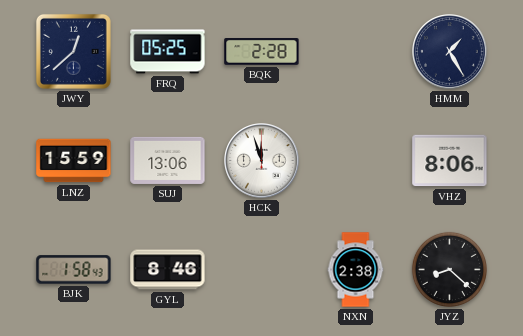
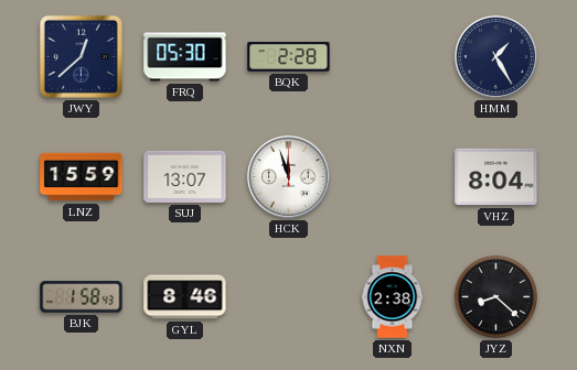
FRQ: 05:25 -> 05:30 (185, 57)
SUJ: 13:06 -> 13:07 (185, 176)
VHZ: 8:06 -> 8:04 (496, 177)
